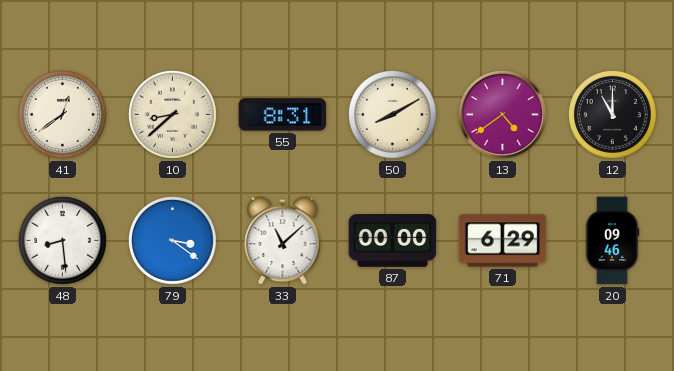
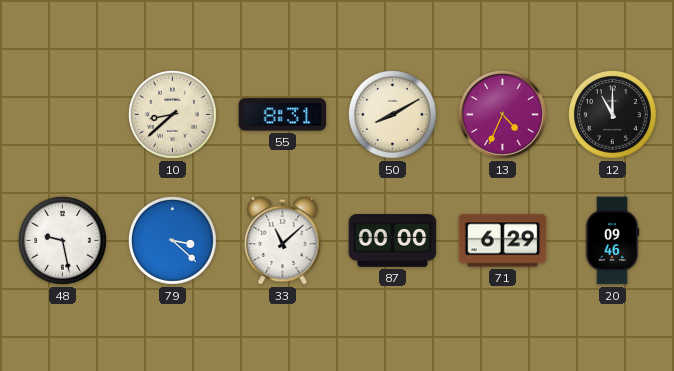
41: 12:39 -> none (62, 114)
13: 4:39 -> 4:34 (502, 114)
48: 8:29 -> 9:28 (62, 240)
79: 3:21 -> 3:22 (172, 240)
